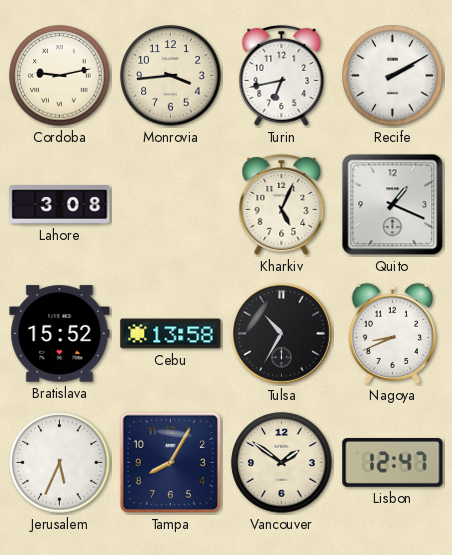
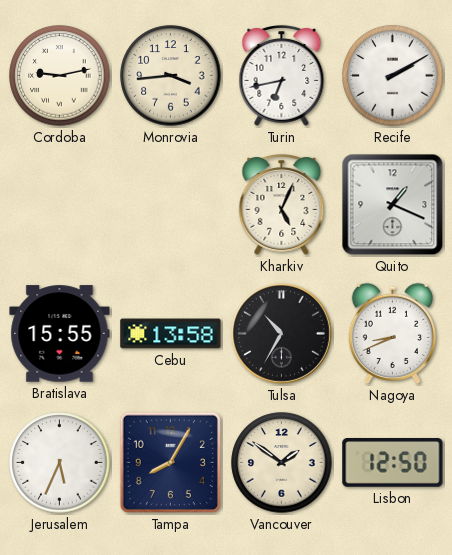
Lahore: 3:08 -> none (60, 205)
Bratislava: 15:52 -> 15:55 (60, 334)
Lisbon: 12:47 -> 12:50 (393, 463)
